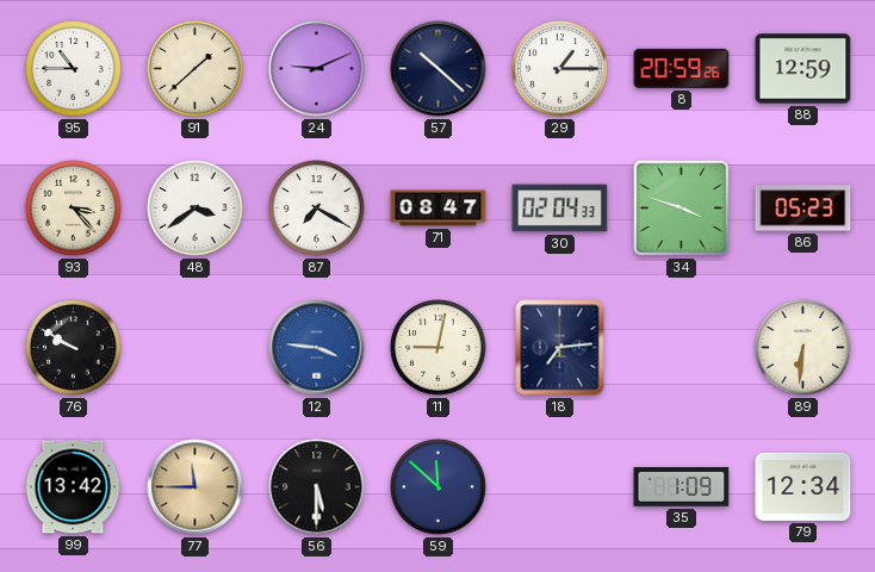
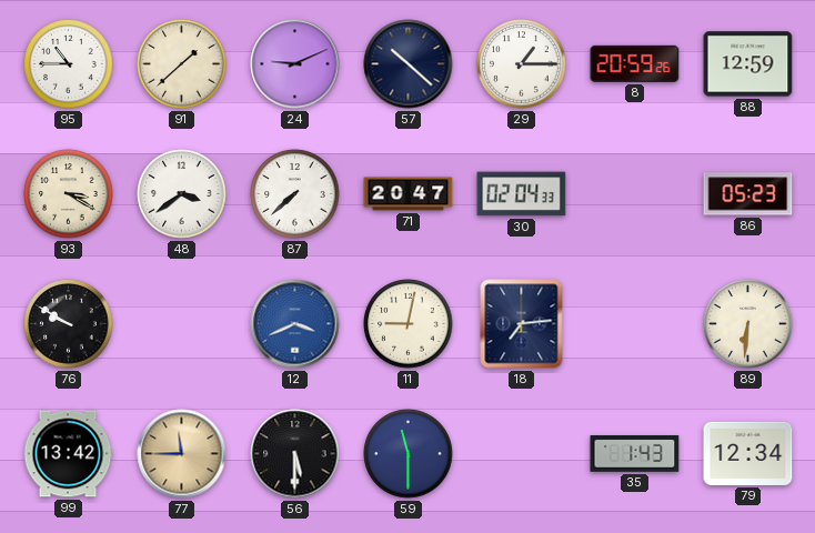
93: 3:23 -> 3:20 (69, 194)
87: 7:20 -> 7:38 (295, 194)
71: 08:47 -> 20:47 (409, 194)
34: 3:48 -> none (681, 207)
12: 3:46 -> 3:41 (295, 324)
59: 11:52 -> 11:30 (409, 454)
35: 1:09 -> 1:43 (635, 454)
